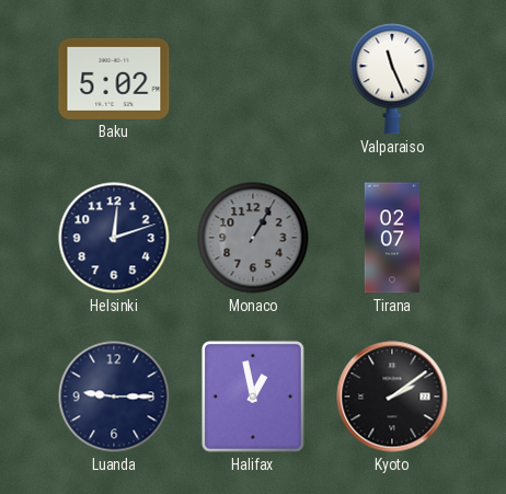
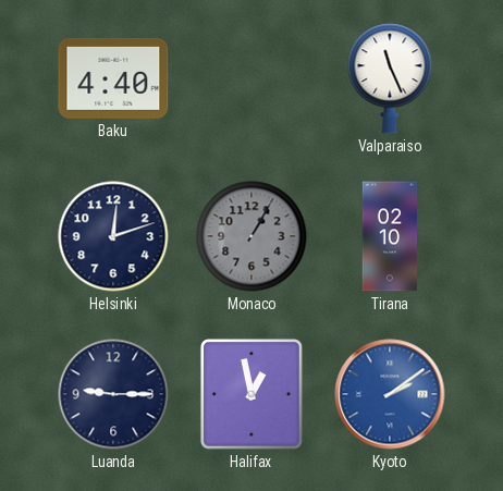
Baku: 5:02 -> 4:40 (113, 78)
Tirana: 02:07 -> 02:10 (390, 236)
Kyoto dial: black -> blue (390, 394)
